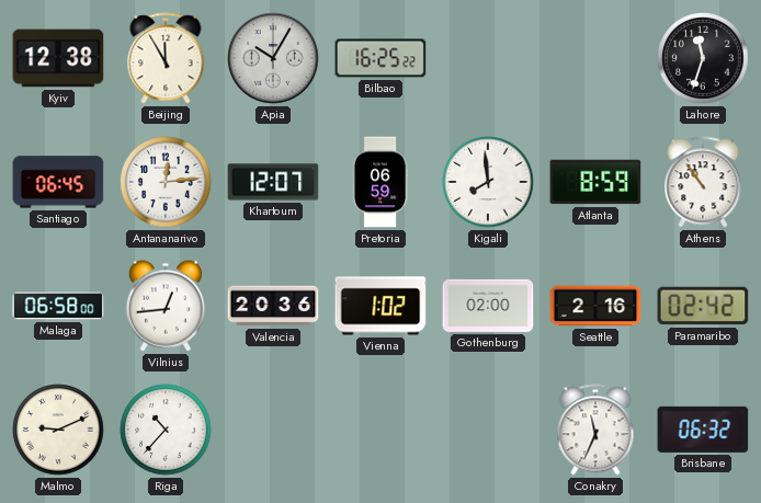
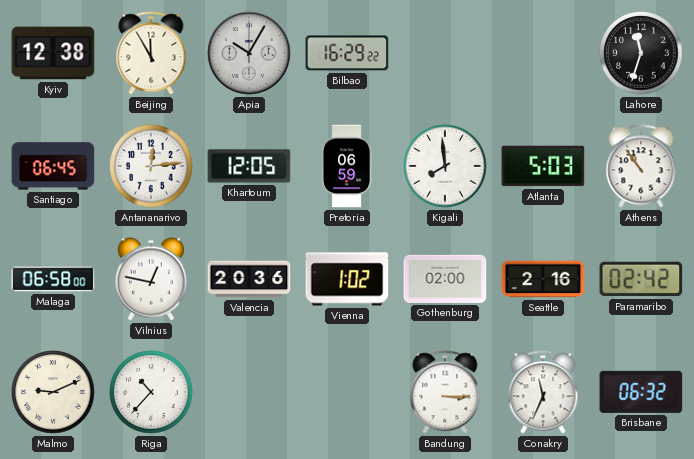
Bilbao: 16:25 -> 16:29 (347, 53)
Khartoum: 12:07 -> 12:05 (249, 166)
Atlanta: 8:59 -> 5:03 (543, 166)
Vilnius: 12:44 -> 12:47 (151, 279)
Bandung: none -> 3:15 (445, 392)
